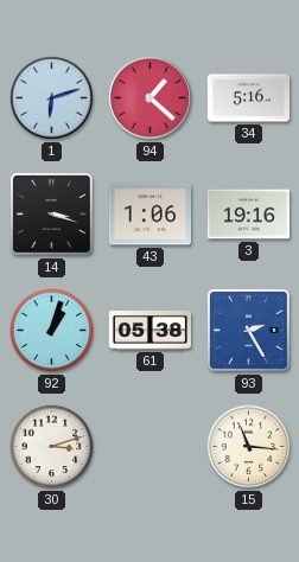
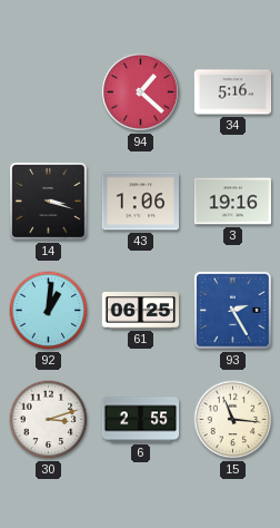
1: 6:12 -> none (51, 97)
92: 1:03 -> 1:01 (49, 311)
61: 05:38 -> 06:25 (140, 310)
6: none -> 2:55 (141, 420)
